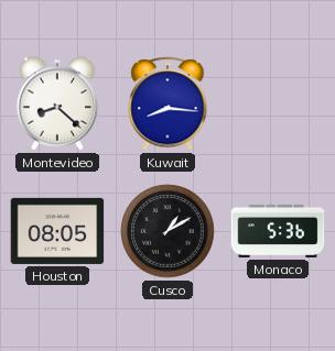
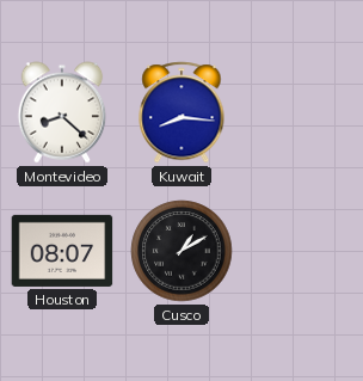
Houston: 08:05 -> 08:07 (62, 251)
Monaco: 5:36 -> none (278, 231)
